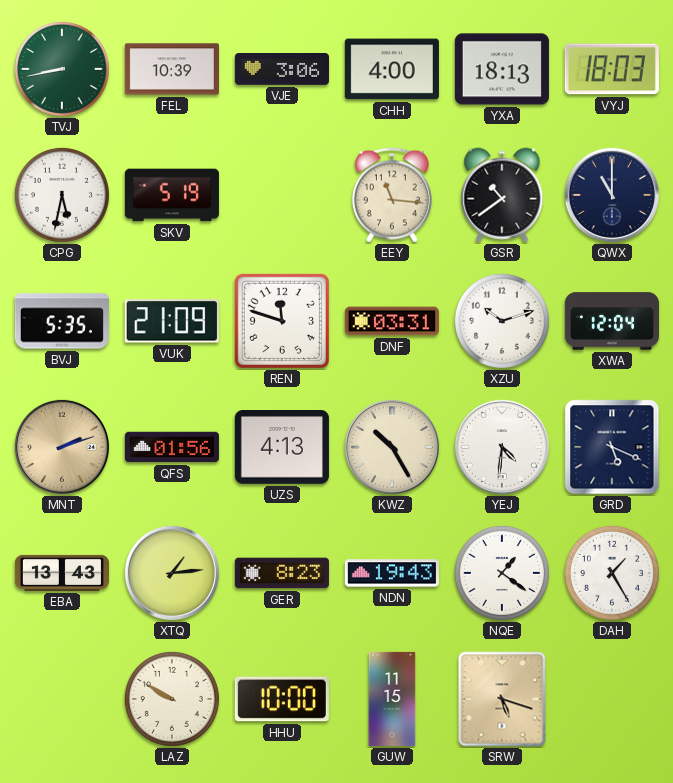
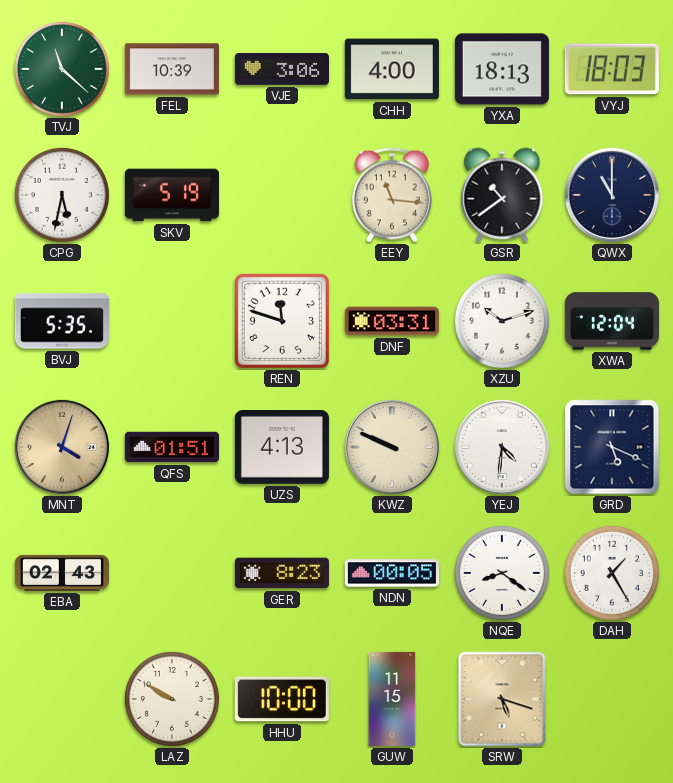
TVJ: 8:43 -> 11:22 (62, 69)
VUK: 21:09 -> none (172, 321)
MNT: 2:12 -> 4:03 (62, 447)
QFS: 01:56 -> 01:51 (172, 447)
KWZ: 10:25 -> 9:49 (392, 447)
EBA: 13:43 -> 02:43 (62, 573)
XTQ: 1:14 -> none (172, 573)
NDN: 19:43 -> 00:05 (392, 573)
NQE: 1:21 -> 8:21 (502, 573)
